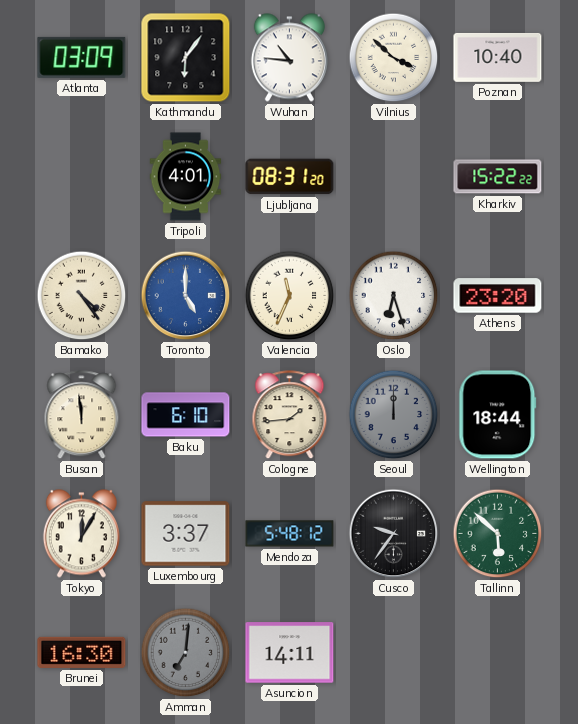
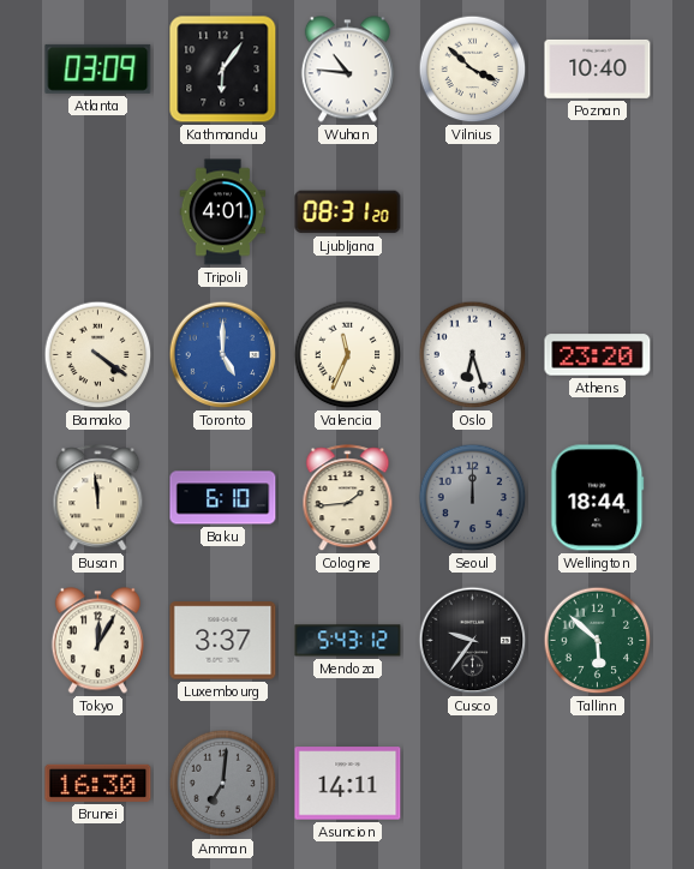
Kharkiv: 15:22 -> none (498, 177)
Bamako: 4:24 -> 4:21 (98, 355)
Mendoza: 5:48 -> 5:43 (348, 641)
